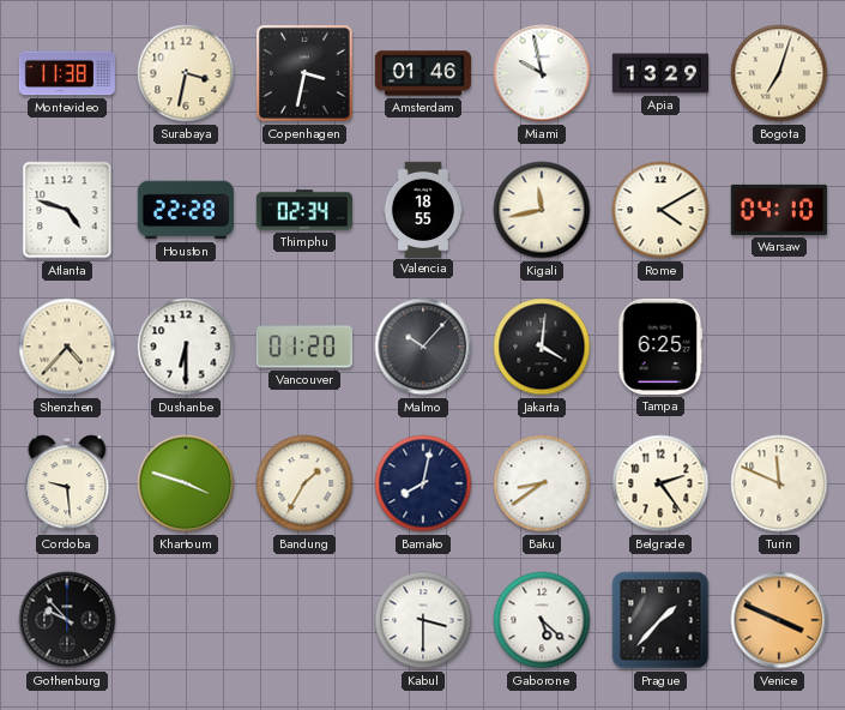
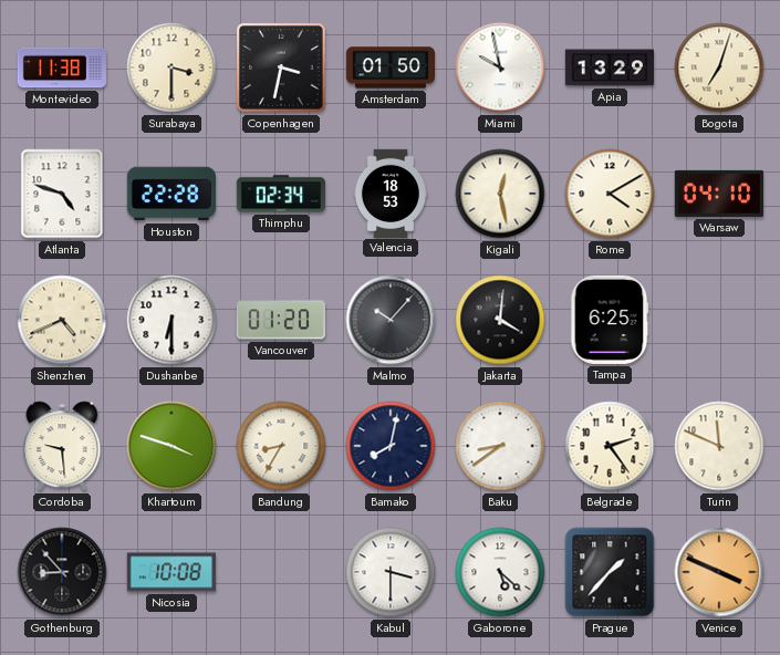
Surabaya: 3:32 -> 3:30 (171, 67)
Amsterdam: 01:46 -> 01:50 (389, 67)
Valencia: 18:55 -> 18:53 (391, 193)
Kigali: 11:43 -> 12:28 (500, 194)
Shenzhen: 4:37 -> 4:41 (62, 320)
Bandung: 1:35 -> 8:35 (281, 446)
Gothenburg: 9:53 -> 8:53 (62, 572)
Nicosia: none -> 10:08 (171, 572)
